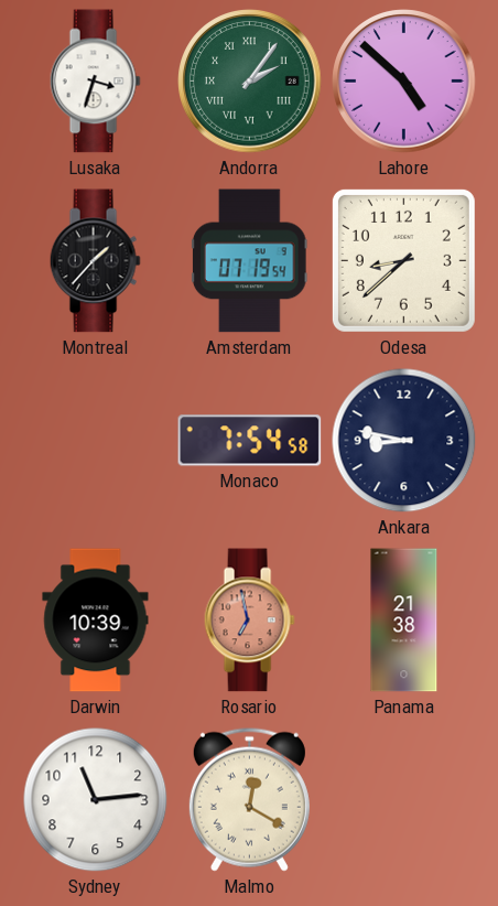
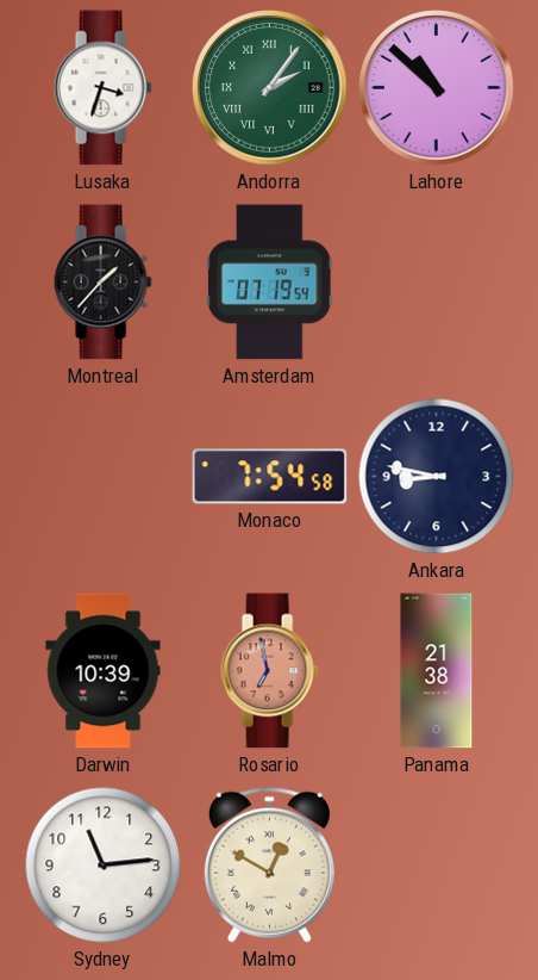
Lahore: 4:52 -> 10:52 (437, 88)
Odesa: 8:38 -> none (403, 260)
Malmo: 12:20 -> 12:50 (269, 864)
